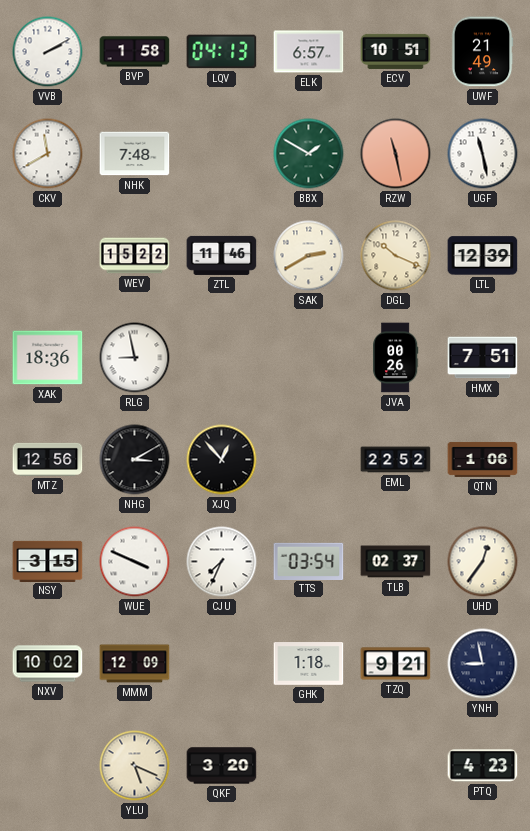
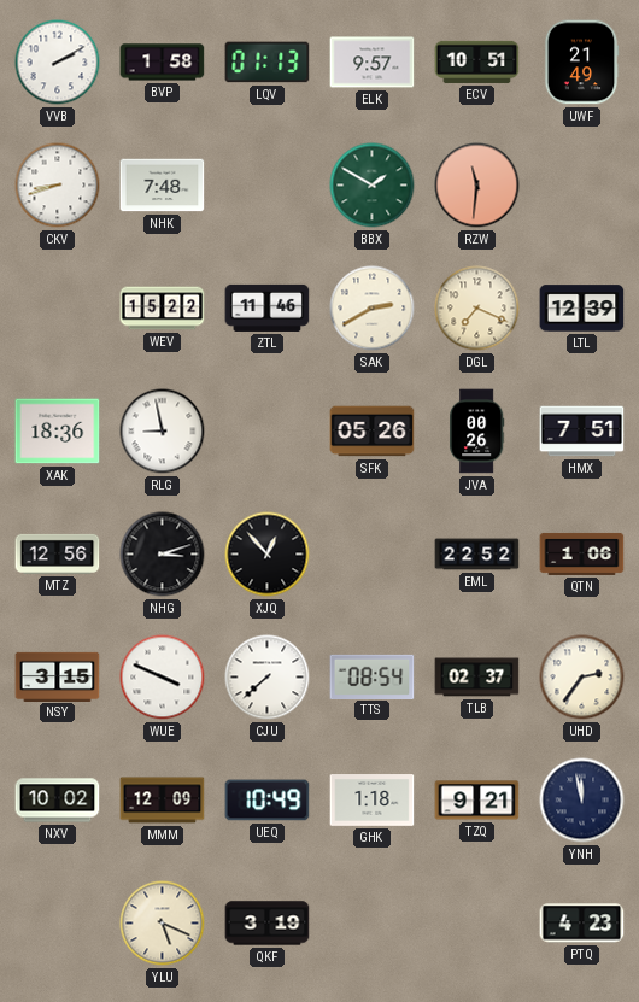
LQV: 04:13 -> 01:13 (268, 63)
ELK: 6:57 -> 9:57 (373, 63)
CKV: 11:40 -> 8:42 (58, 186)
RZW: 11:28 -> 11:31 (477, 186)
UGF: 11:28 -> none (483, 154)
DGL: 10:19 -> 7:19 (477, 309)
SFK: none -> 05:26 (373, 432)
NHG: 3:10 -> 3:12 (163, 555)
CJU: 7:34 -> 7:38 (268, 678)
TTS: 03:54 -> 08:54 (373, 676)
UHD: 12:36 -> 2:36 (582, 678)
UEQ: none -> 10:49 (268, 801)
YNH: 8:58 -> 11:58 (582, 801)
QKF: 3:20 -> 3:19 (268, 924)
